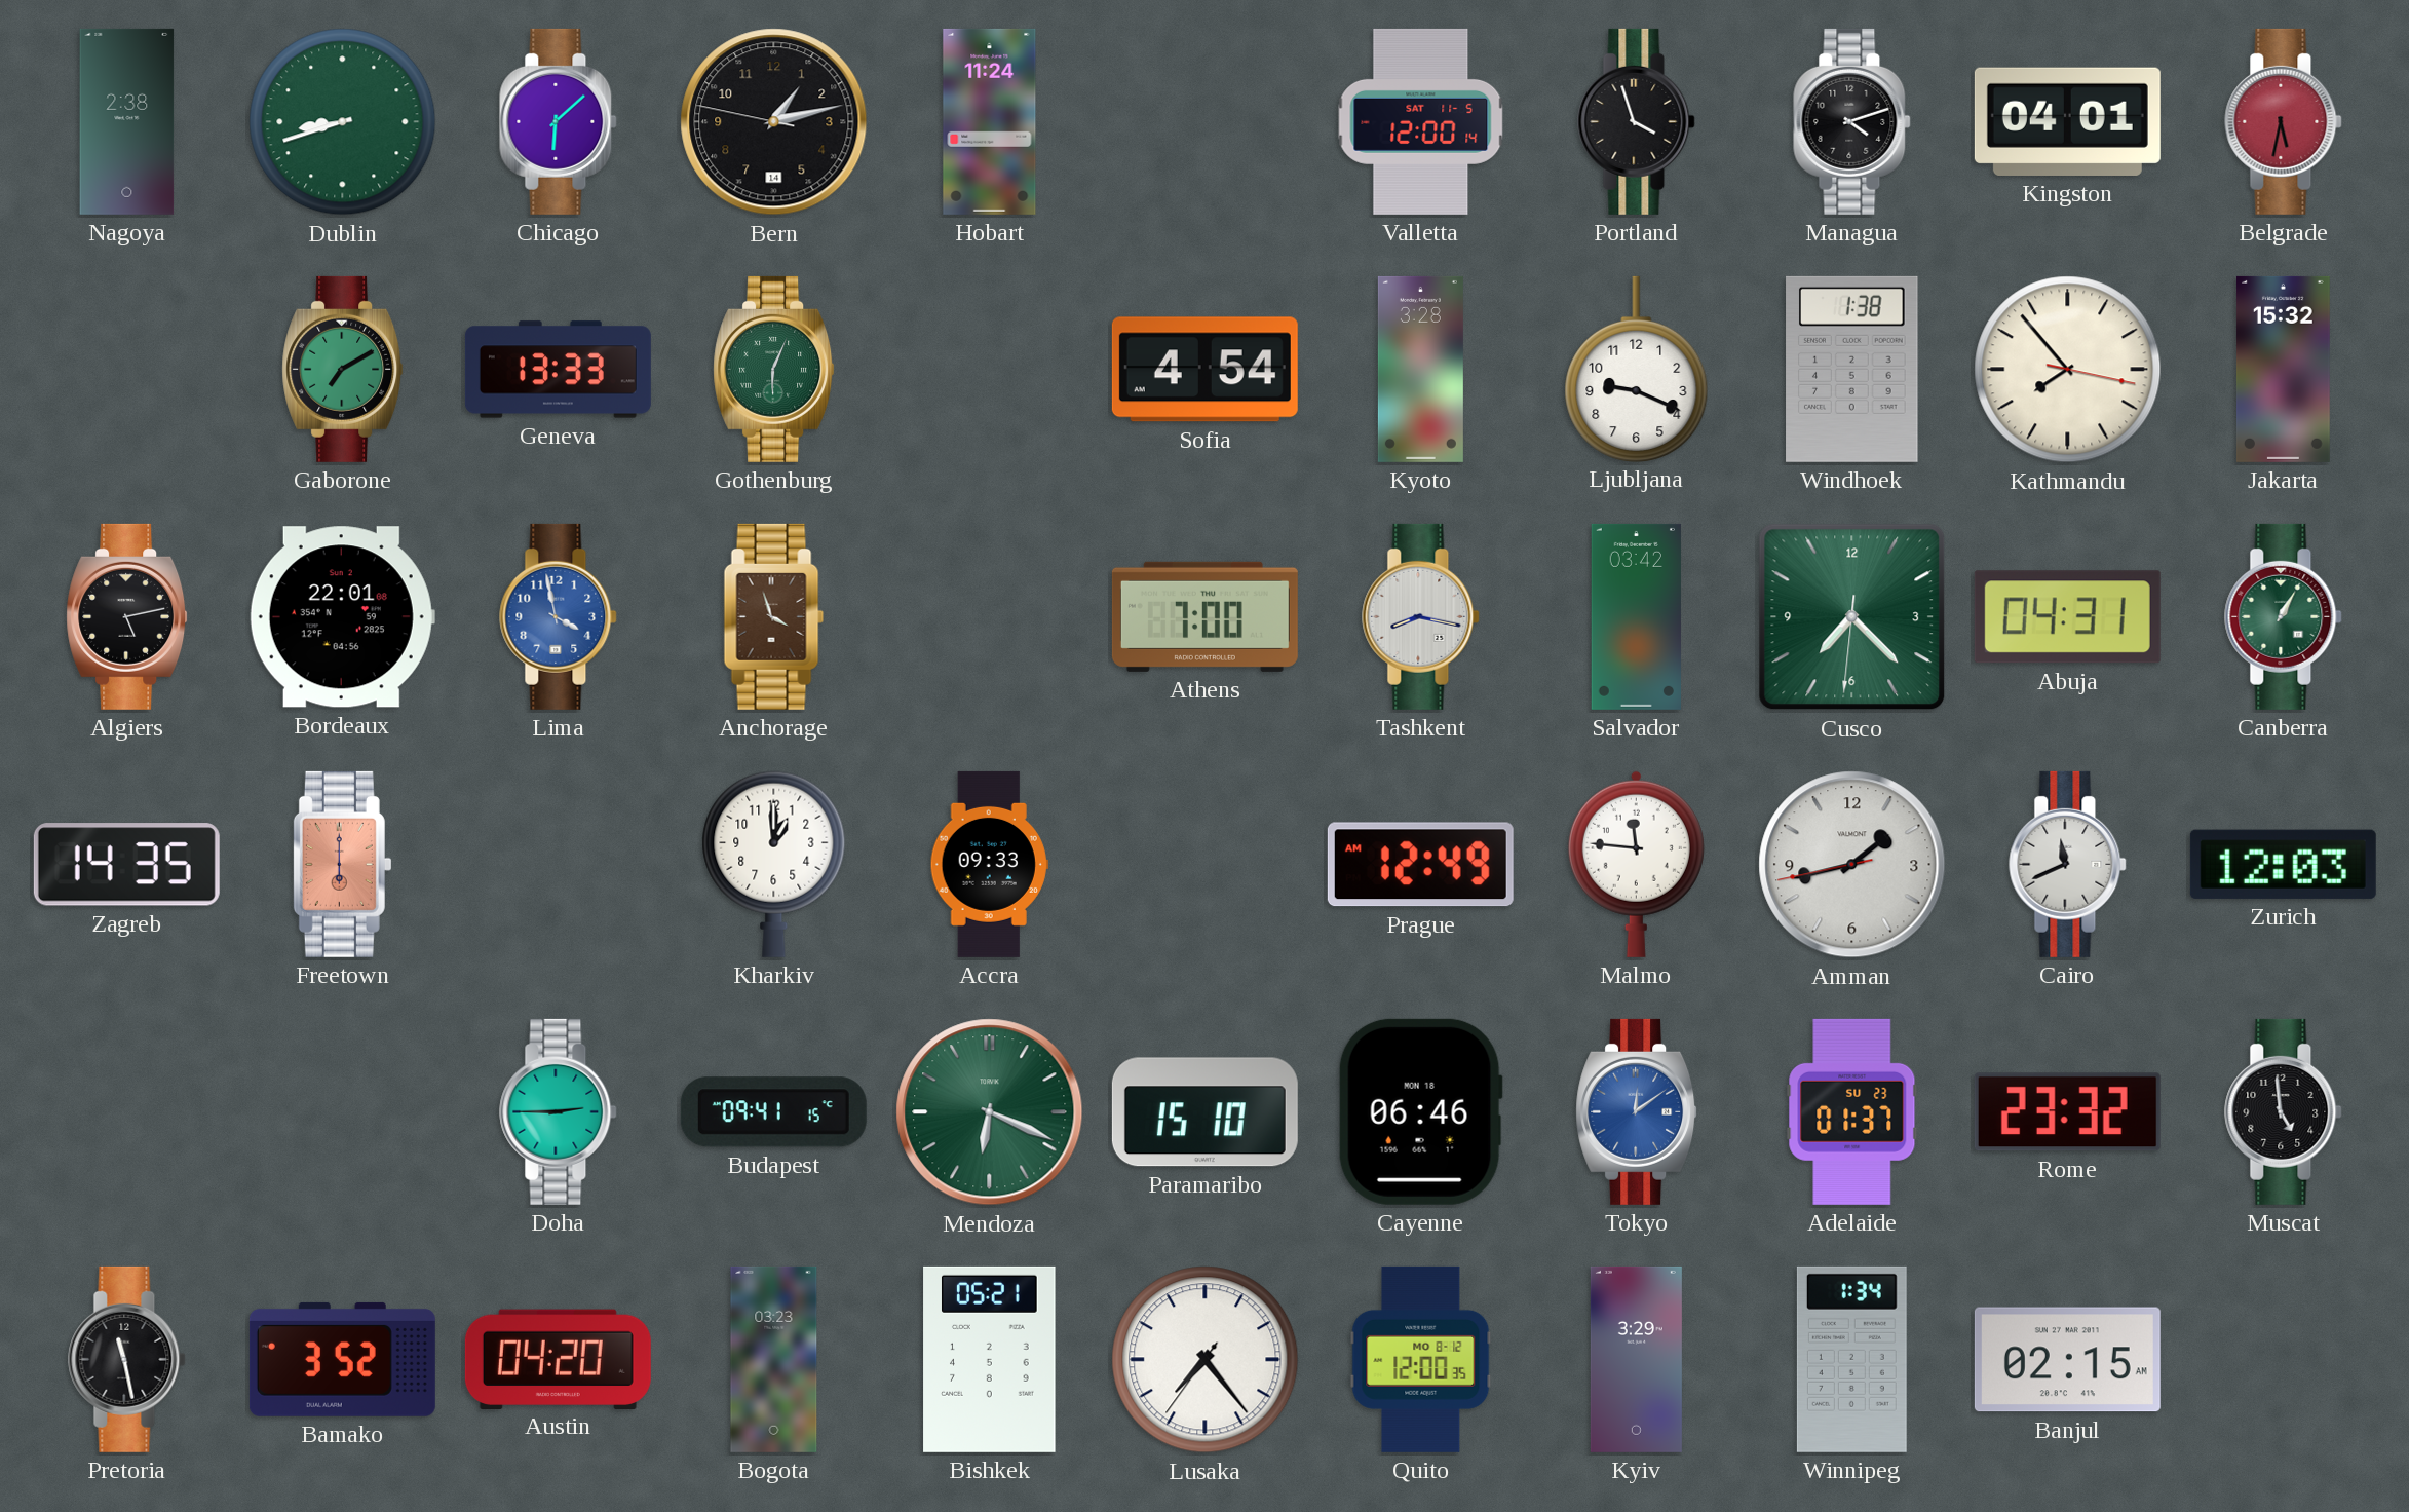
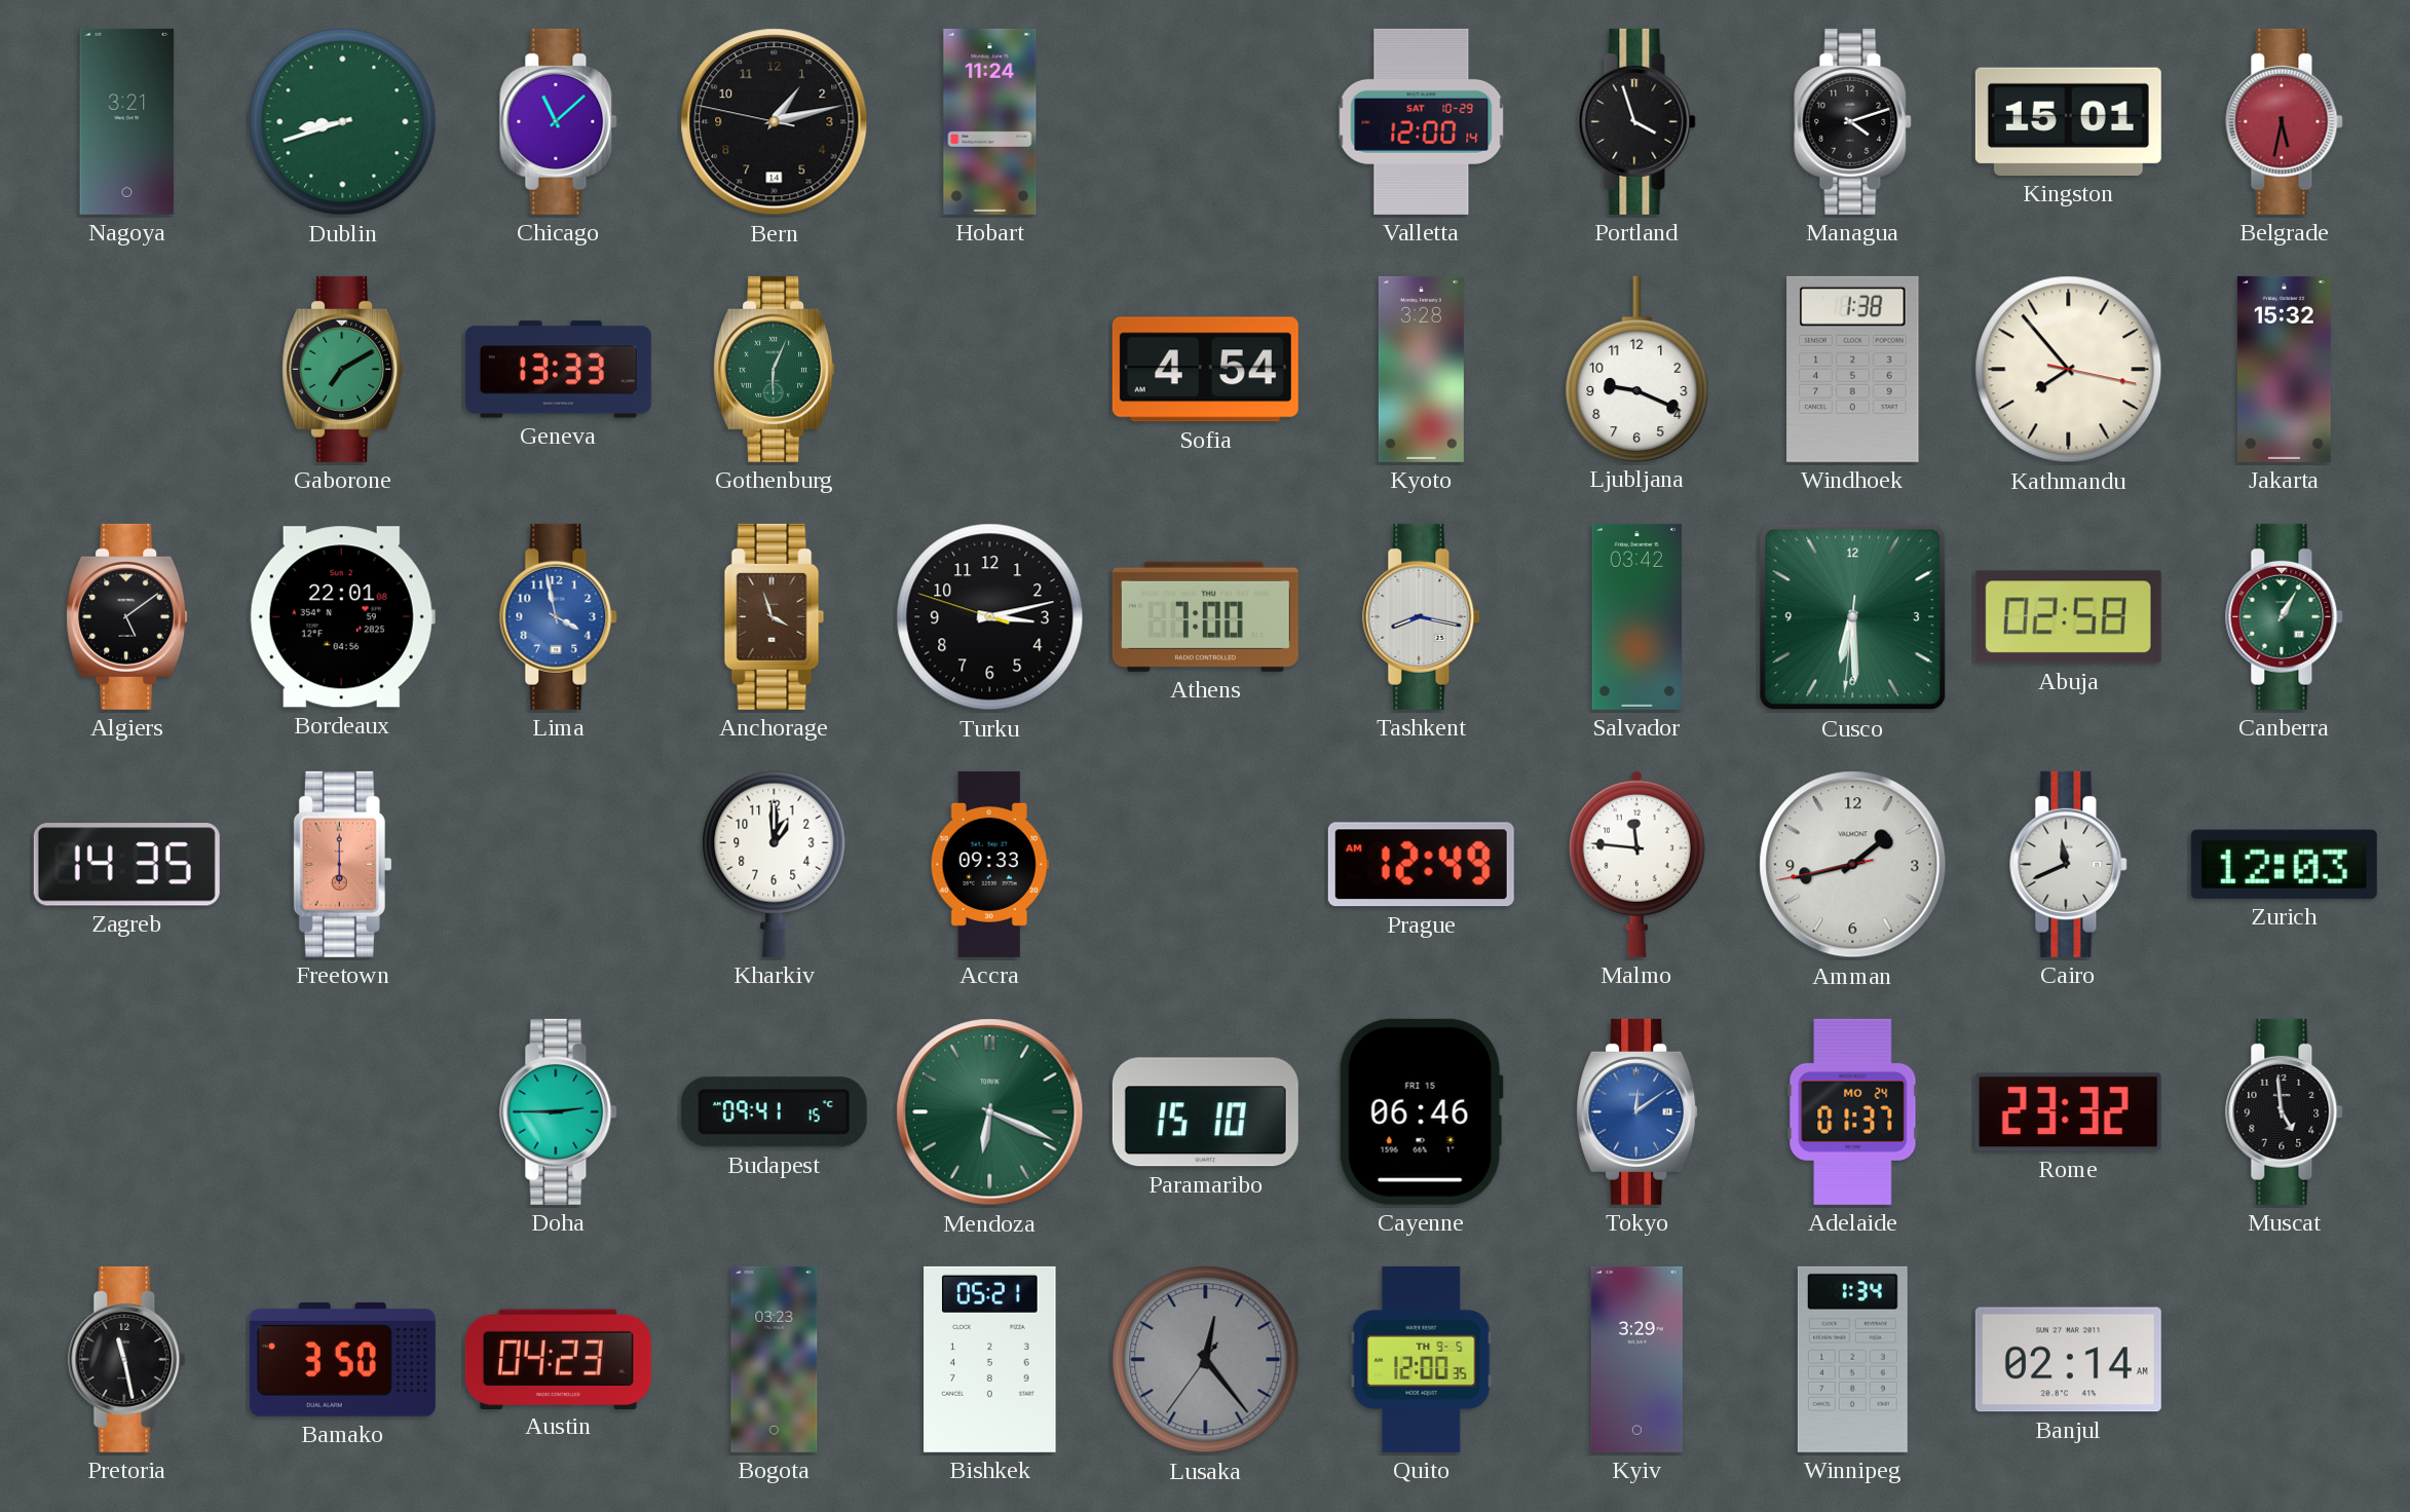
Nagoya: 2:38 -> 3:21 (127, 121)
Chicago: 6:08 -> 11:08 (559, 121)
Valletta date: SAT 11-5 -> SAT 10-29 (1422, 121)
Kingston: 04:01 -> 15:01 (2068, 121)
Algiers: 5:13 -> 5:09 (127, 616)
Turku: none -> 3:12 (990, 617)
Cusco: 7:22 -> 6:29 (1853, 617)
Abuja: 04:31 -> 02:58 (2068, 617)
Cayenne date: MON 18 -> FRI 15 (1421, 1111)
Adelaide date: SU 23 -> MO 24 (1853, 1111)
Bamako: 3:52 -> 3:50 (342, 1359)
Austin: 04:20 -> 04:23 (558, 1359)
Lusaka: 7:23 -> 12:23 (1206, 1360)
Lusaka dial: white -> grey (1206, 1360)
Quito date: MO 8-12 -> TH 9-5 (1422, 1359)
Banjul: 02:15 -> 02:14 (2068, 1360)
